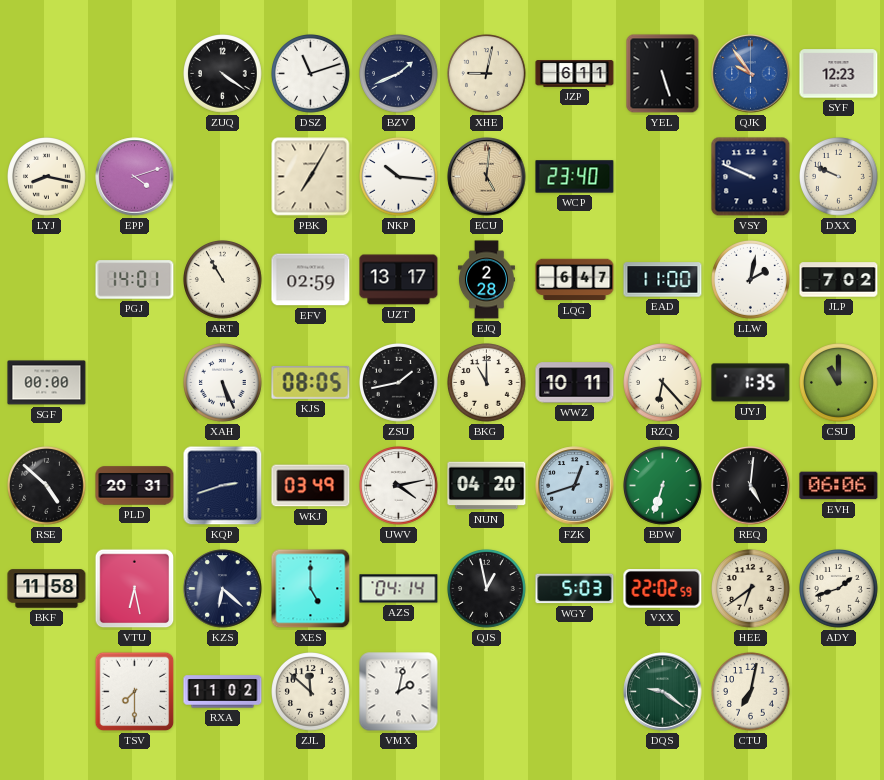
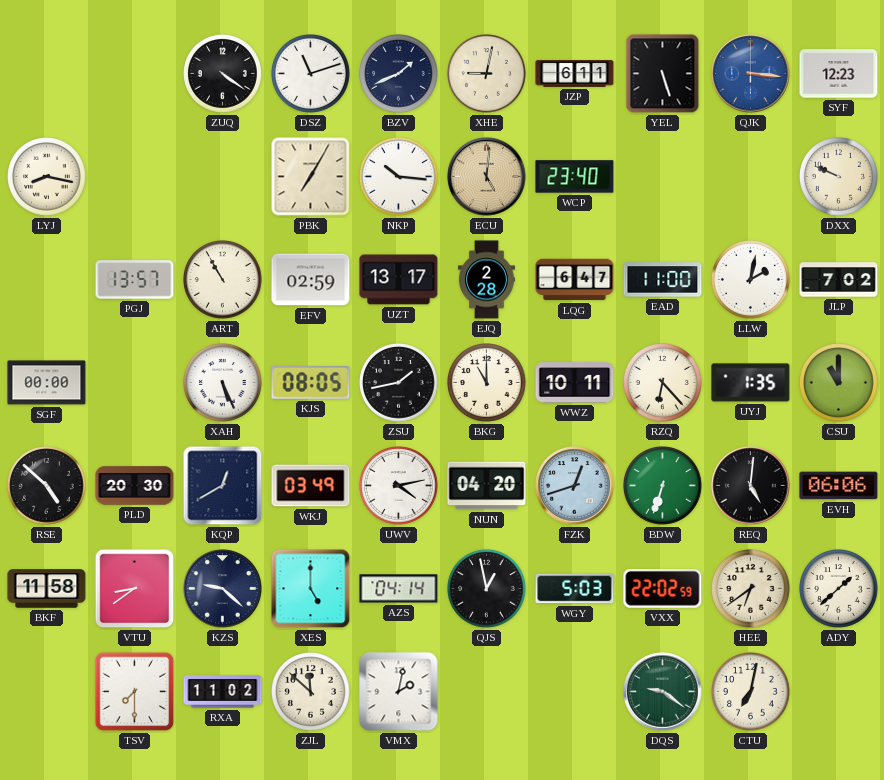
QJK: 9:54 -> 3:16 (751, 74)
EPP: 4:12 -> none (135, 177)
VSY: 9:49 -> none (751, 177)
PGJ: 14:01 -> 13:57 (135, 280)
PLD: 20:31 -> 20:30 (135, 486)
KQP: 2:42 -> 12:40 (223, 486)
VTU: 6:28 -> 8:39 (135, 589)
KZS: 6:22 -> 9:22 (223, 589)
ADY: 1:42 -> 1:38 (839, 589)
